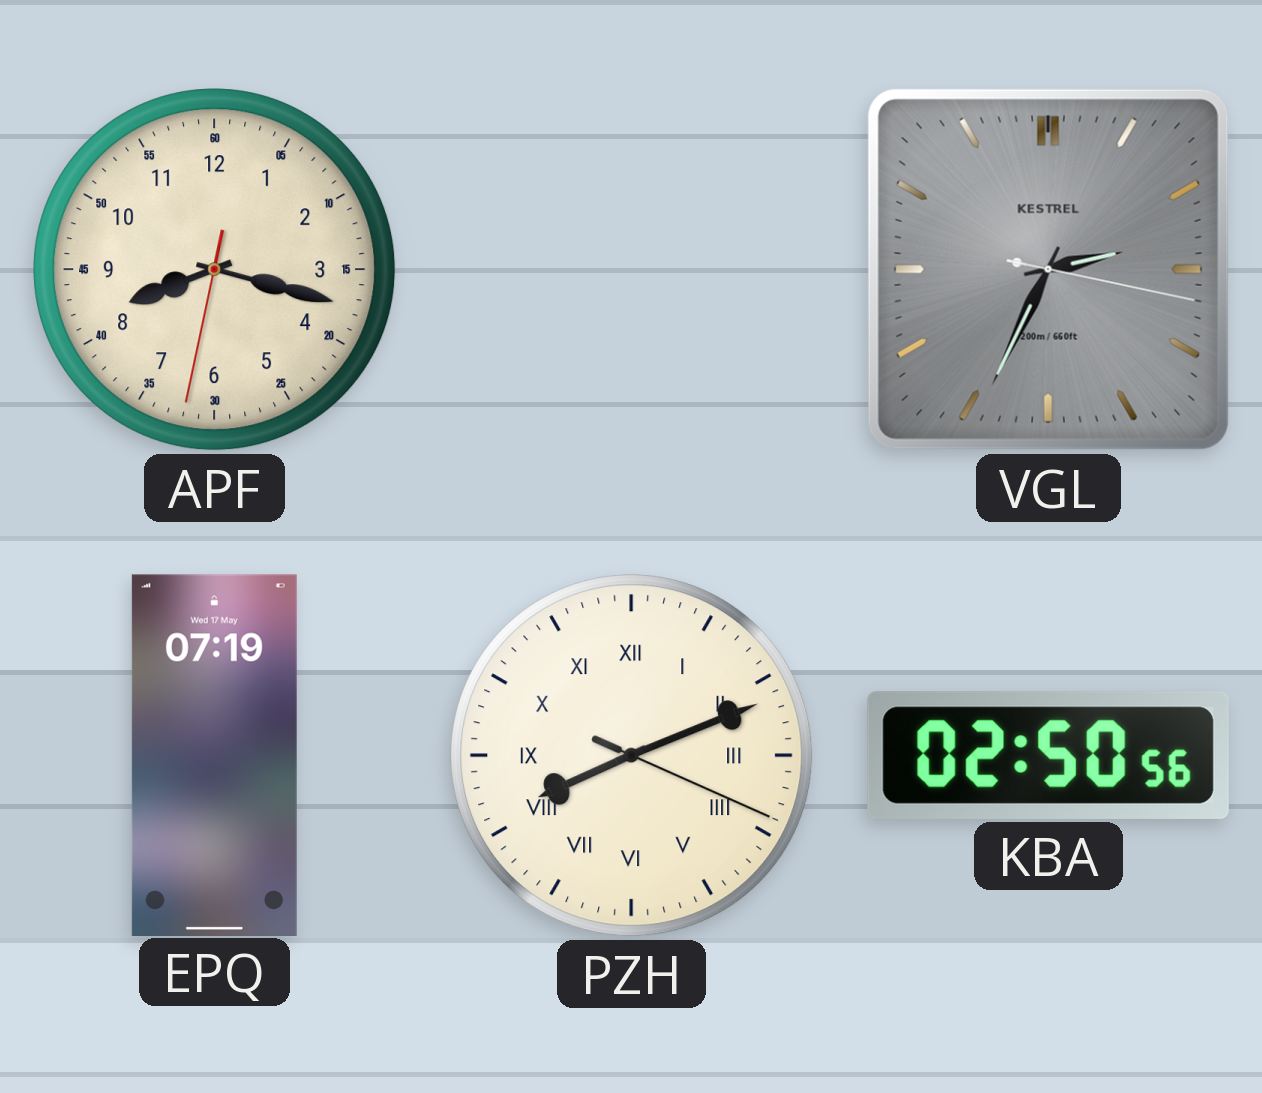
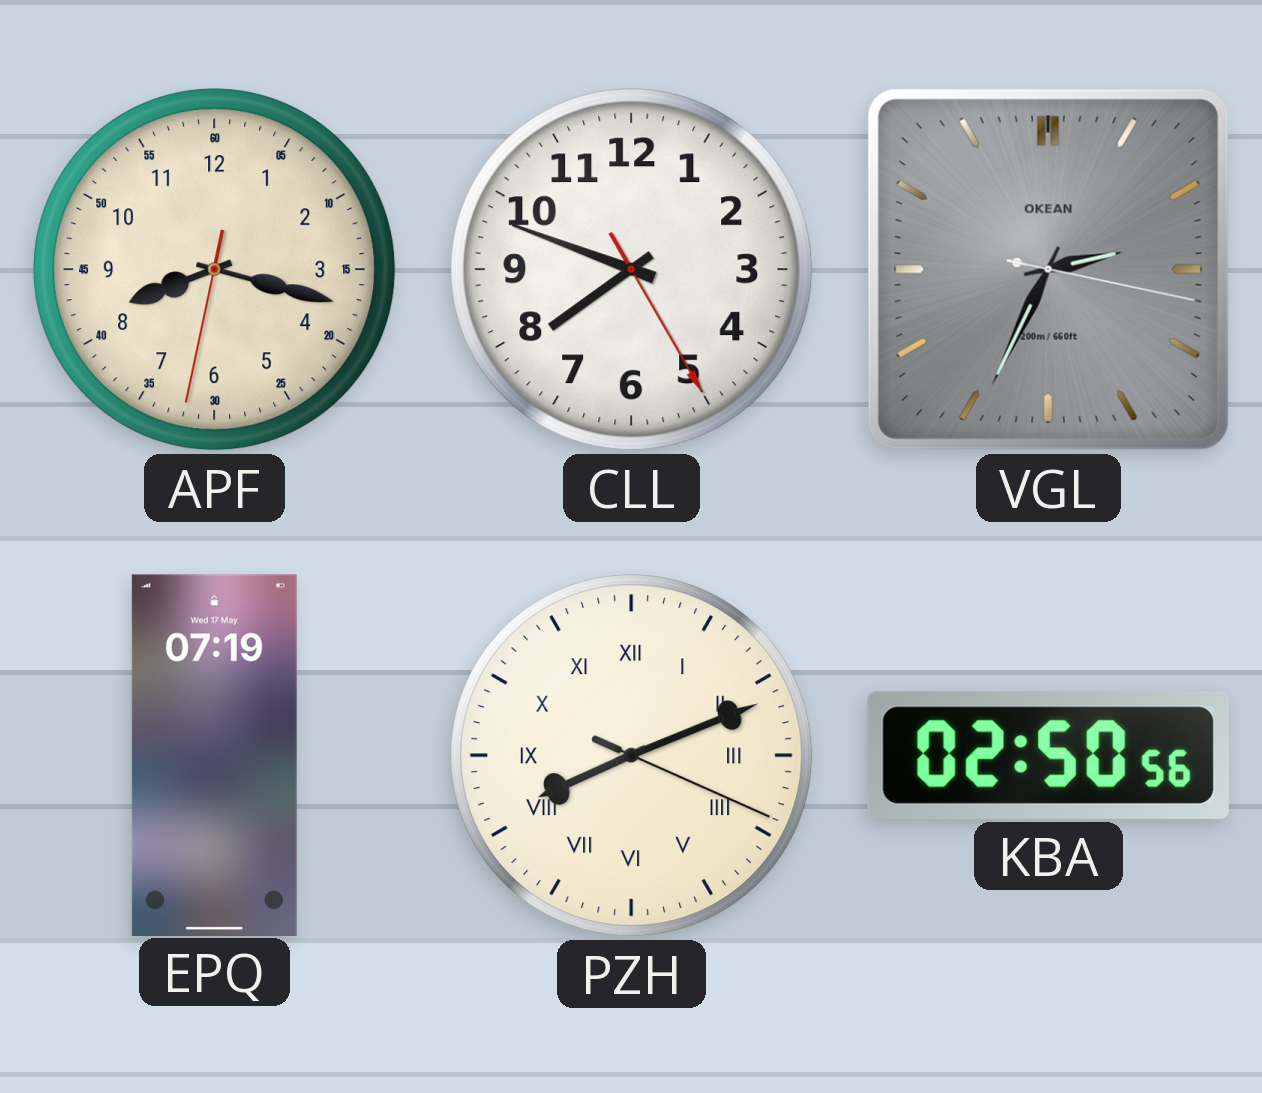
CLL: none -> 7:48 (632, 270)
VGL brand: KESTREL -> OKEAN (1048, 269)
